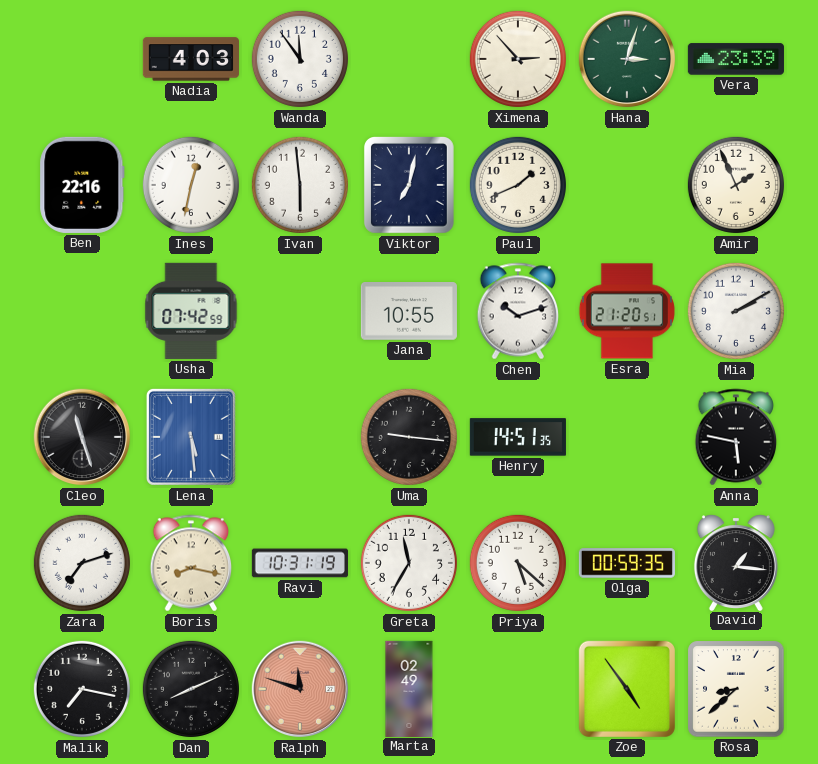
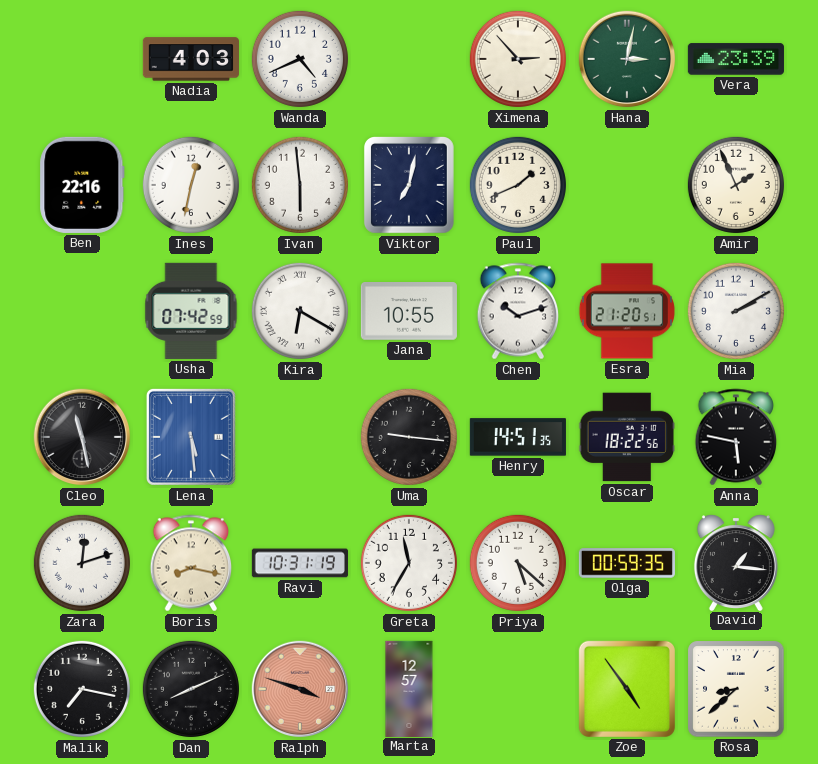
Wanda: 11:54 -> 4:41 (300, 59)
Hana: 3:03 -> 3:02 (627, 59)
Kira: none -> 6:20 (300, 311)
Cleo: 11:27 -> 11:28 (82, 437)
Oscar: none -> 18:22 (627, 437)
Zara: 7:12 -> 12:12 (82, 563)
Ralph: 11:48 -> 3:48 (300, 689)
Marta: 02:49 -> 12:57 (409, 688)
